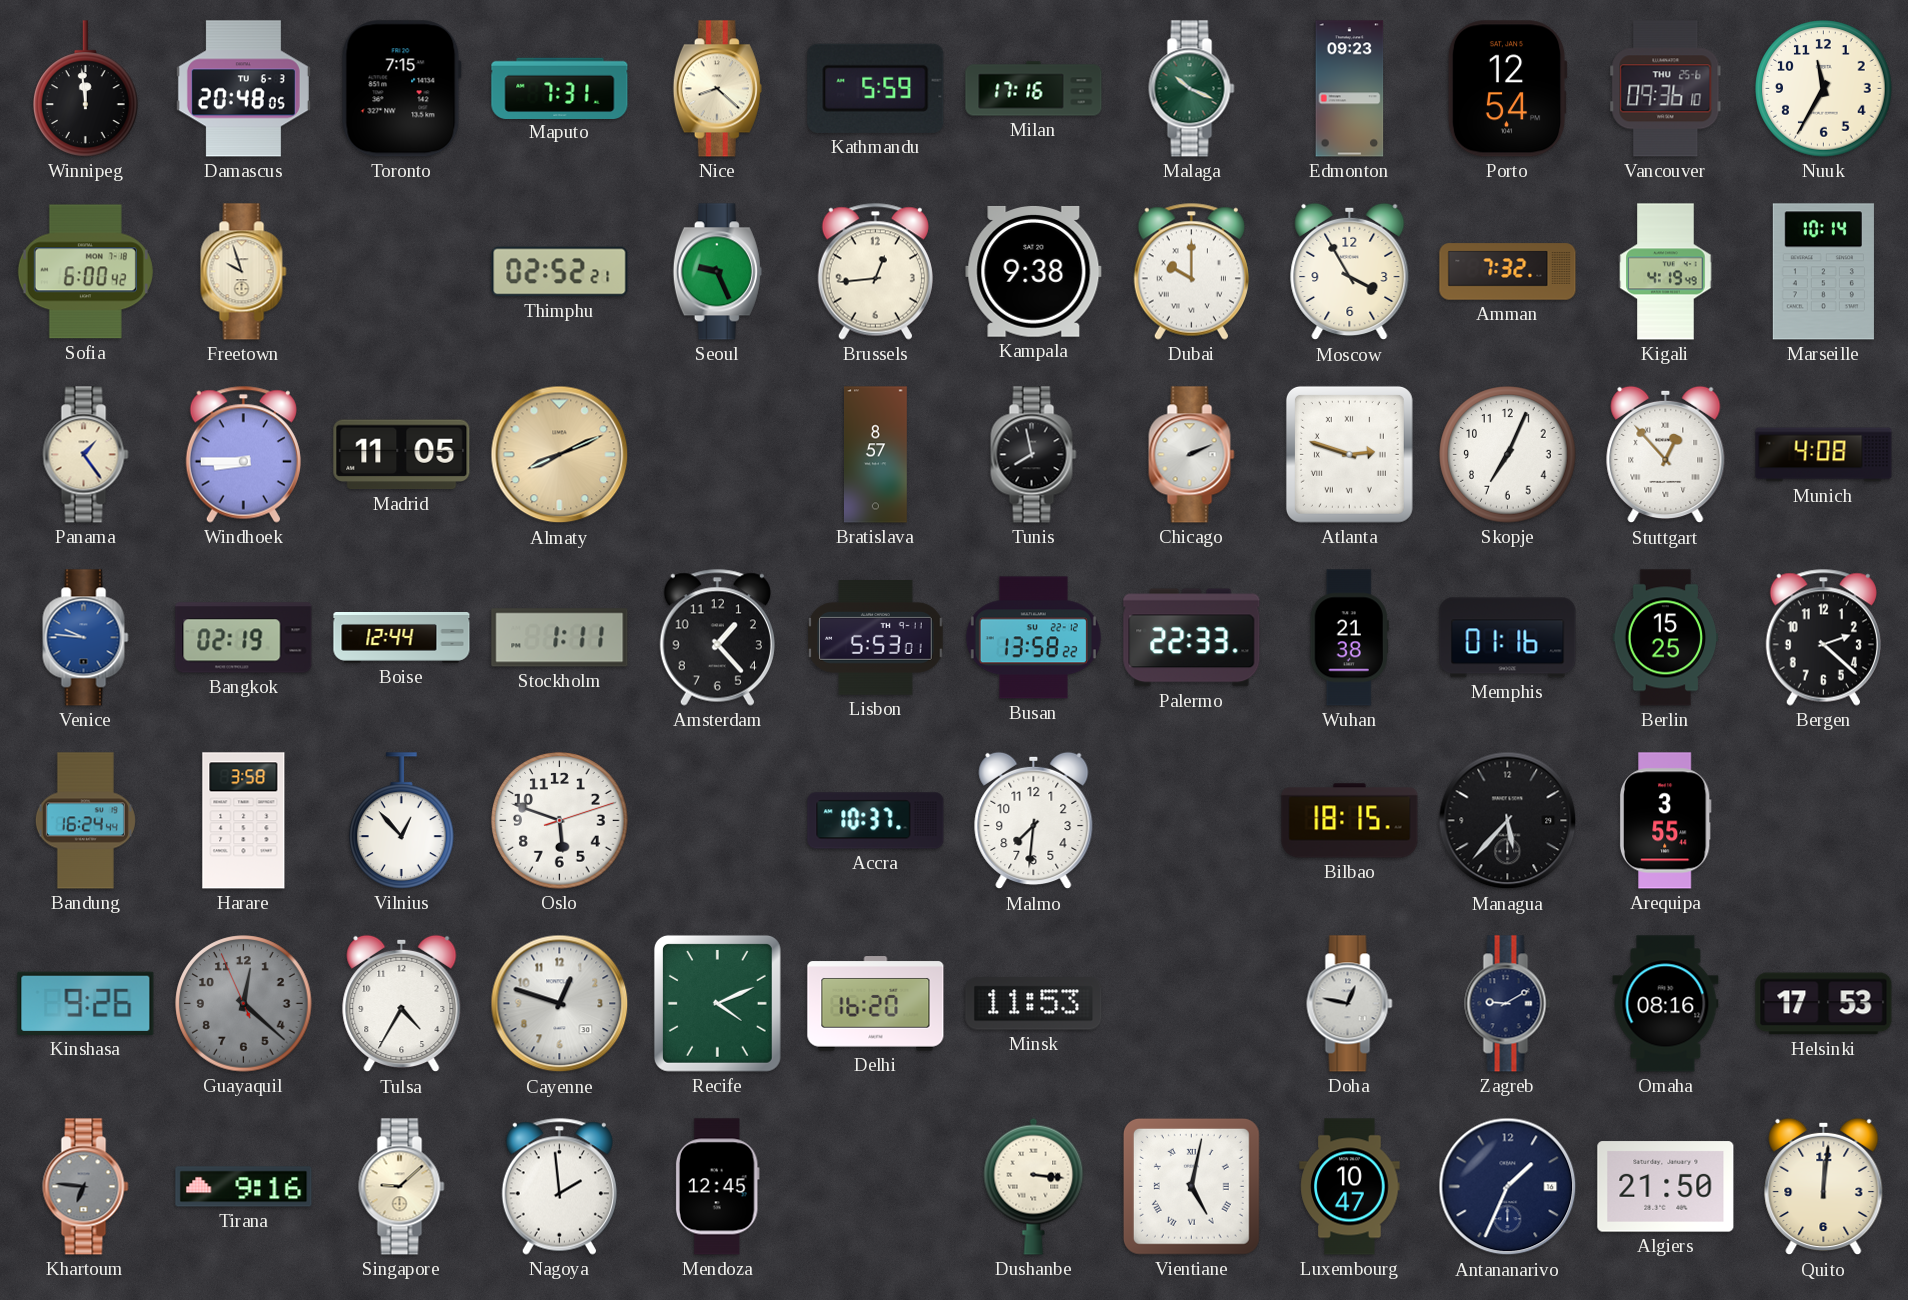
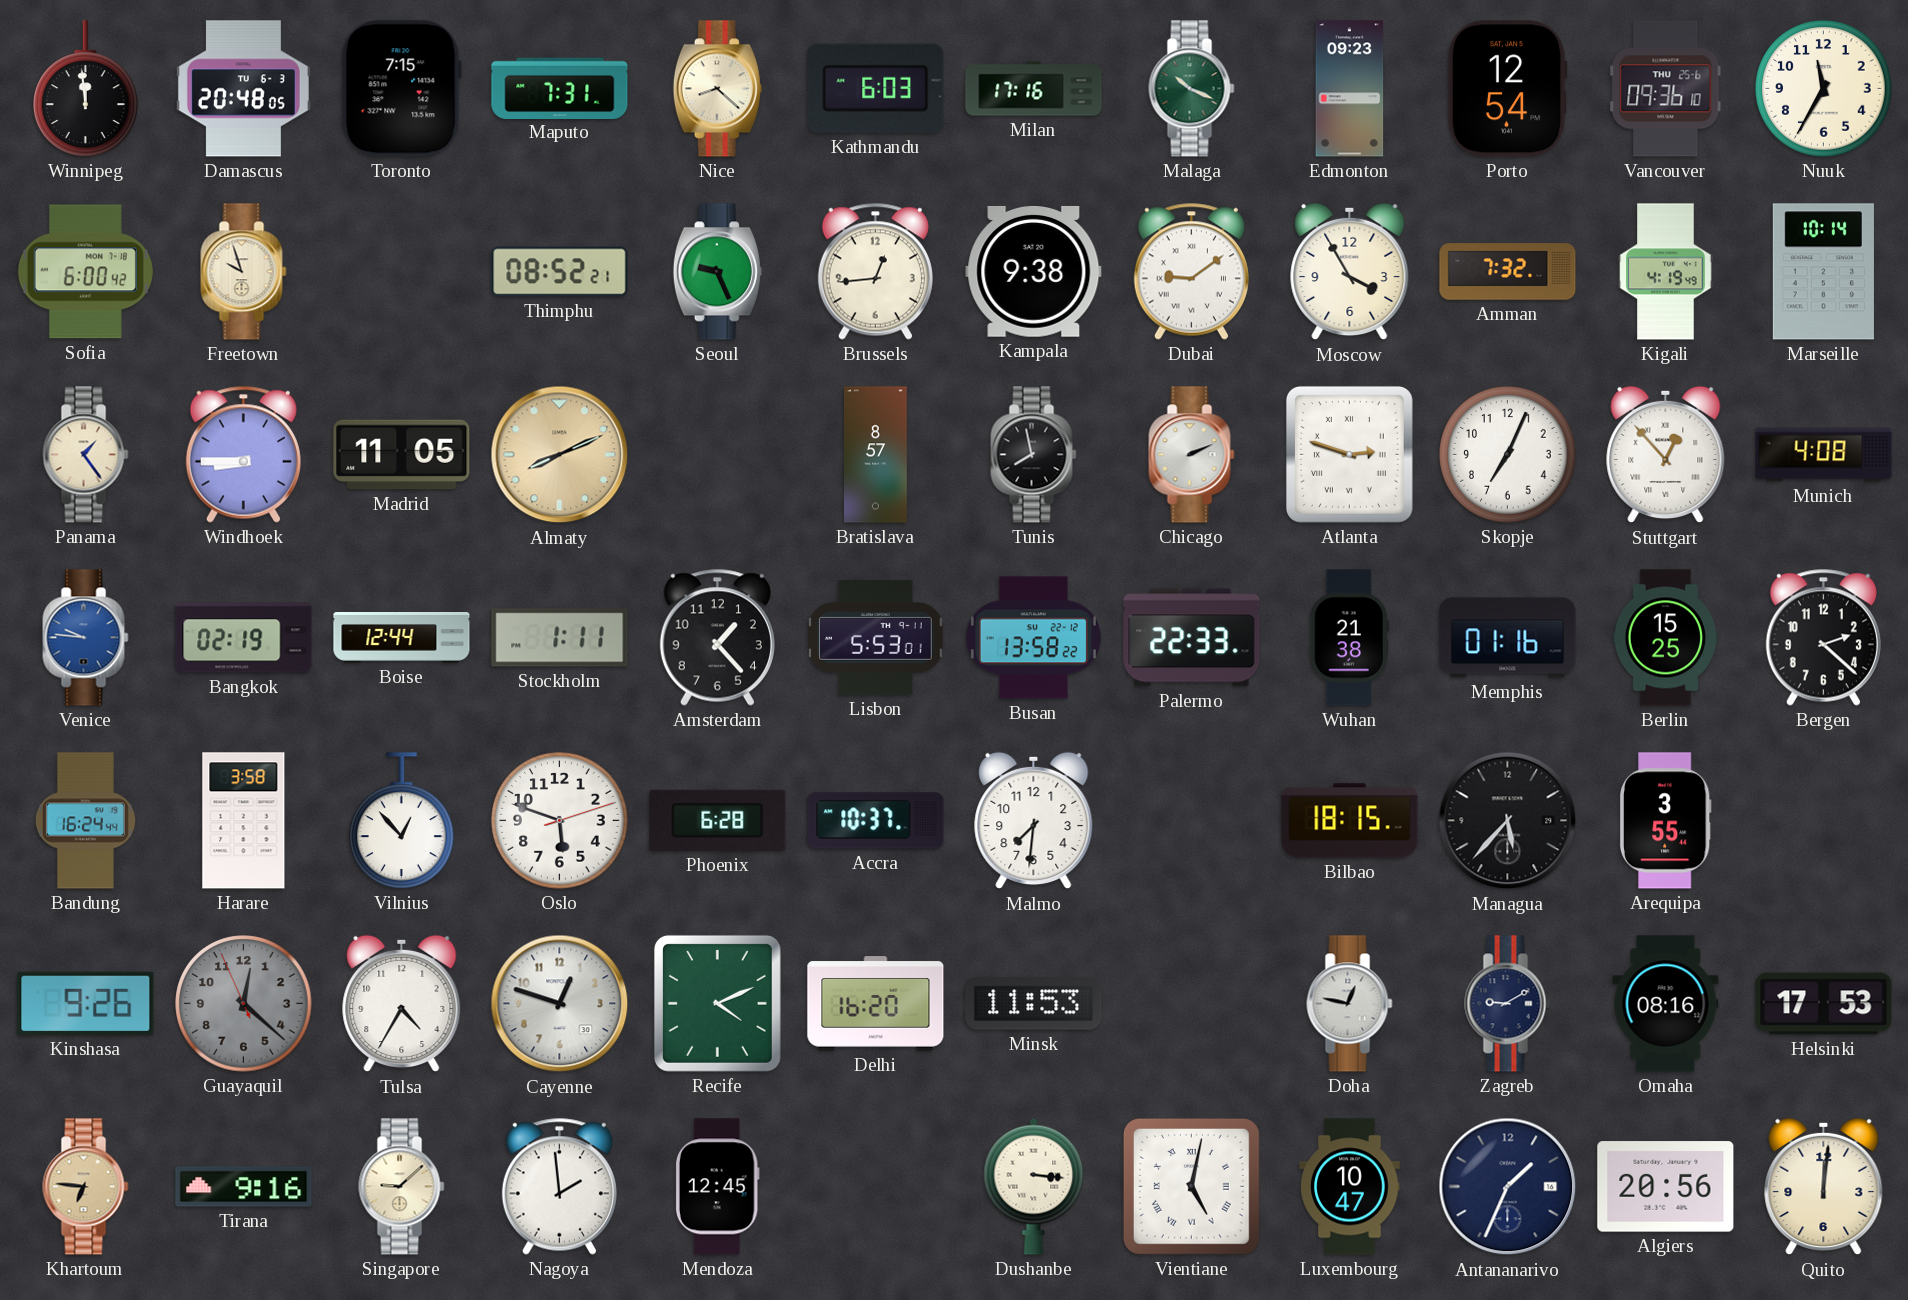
Kathmandu: 5:59 -> 6:03 (876, 88)
Thimphu: 02:52 -> 08:52 (560, 272)
Dubai: 10:00 -> 9:09 (1191, 271)
Phoenix: none -> 6:28 (718, 820)
Khartoum dial: grey -> champagne (86, 1187)
Algiers: 21:50 -> 20:56 (1666, 1187)
